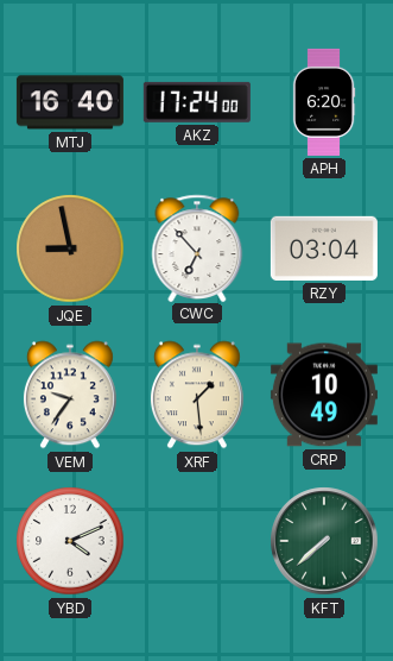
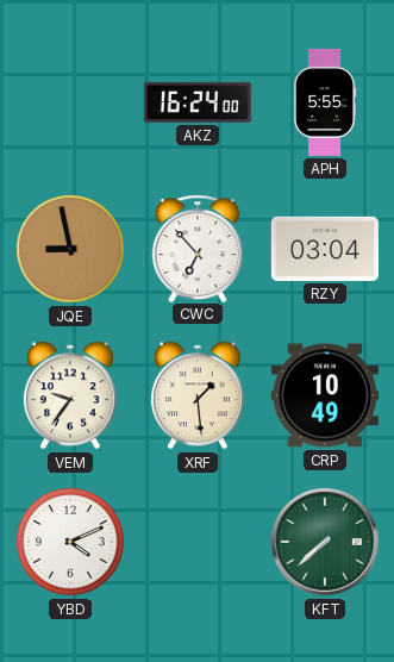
MTJ: 16:40 -> none (70, 102)
AKZ: 17:24 -> 16:24 (198, 102)
APH: 6:20 -> 5:55 (325, 102)
